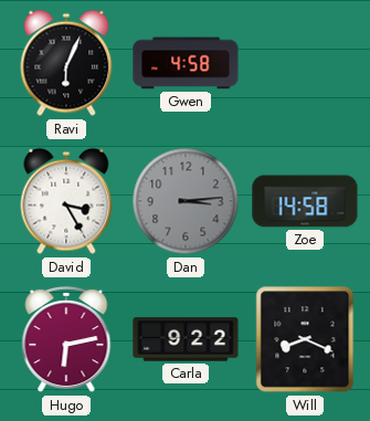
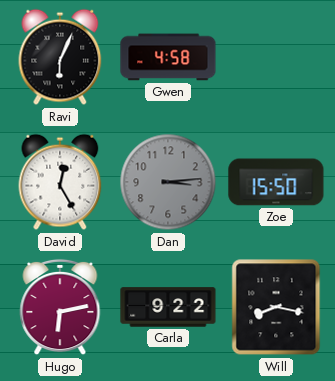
David: 3:25 -> 12:25 (60, 182)
Zoe: 14:58 -> 15:50 (276, 182)
Will: 8:19 -> 8:17 (276, 307)
